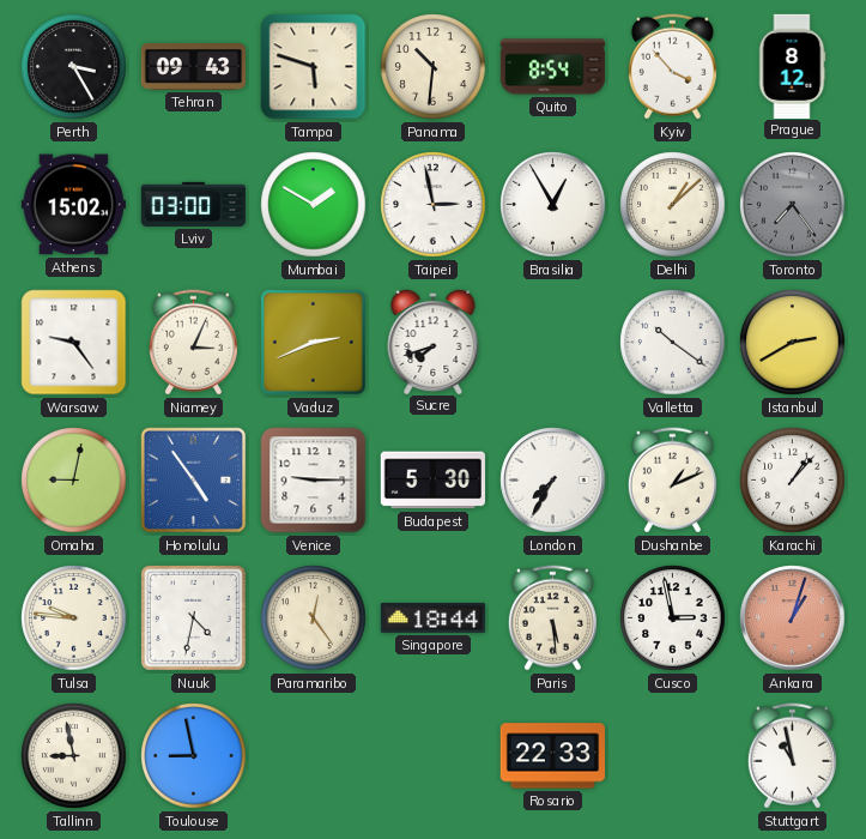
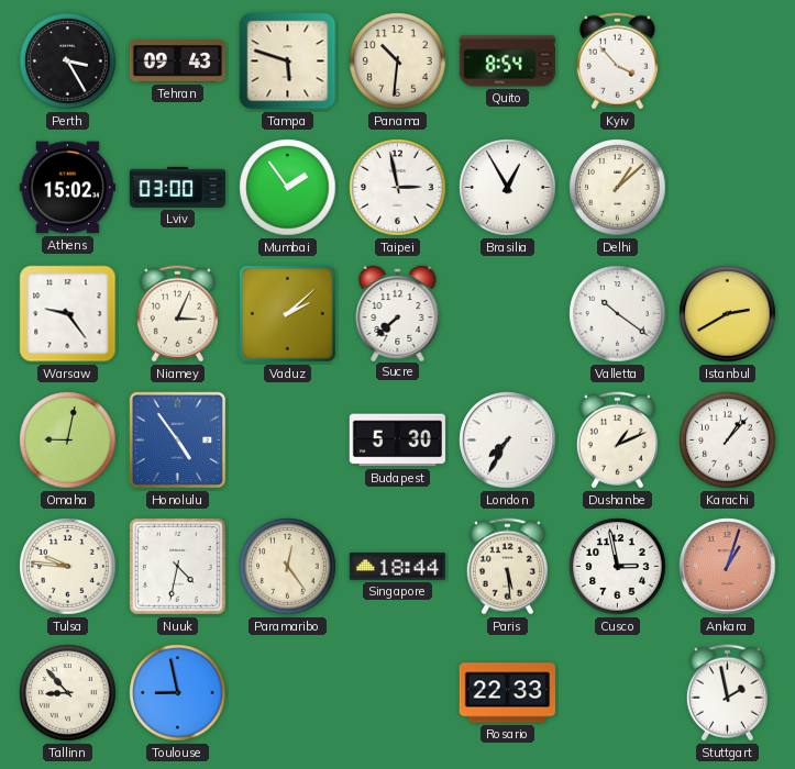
Prague: 8:12 -> none (792, 66)
Mumbai: 1:50 -> 1:54 (288, 188)
Toronto: 7:24 -> none (793, 205)
Vaduz: 2:41 -> 2:08 (287, 313)
Sucre: 7:42 -> 7:38 (398, 312)
Venice: 9:15 -> none (314, 481)
Tallinn: 8:58 -> 8:53 (68, 693)
Stuttgart: 10:58 -> 1:58 (727, 693)
